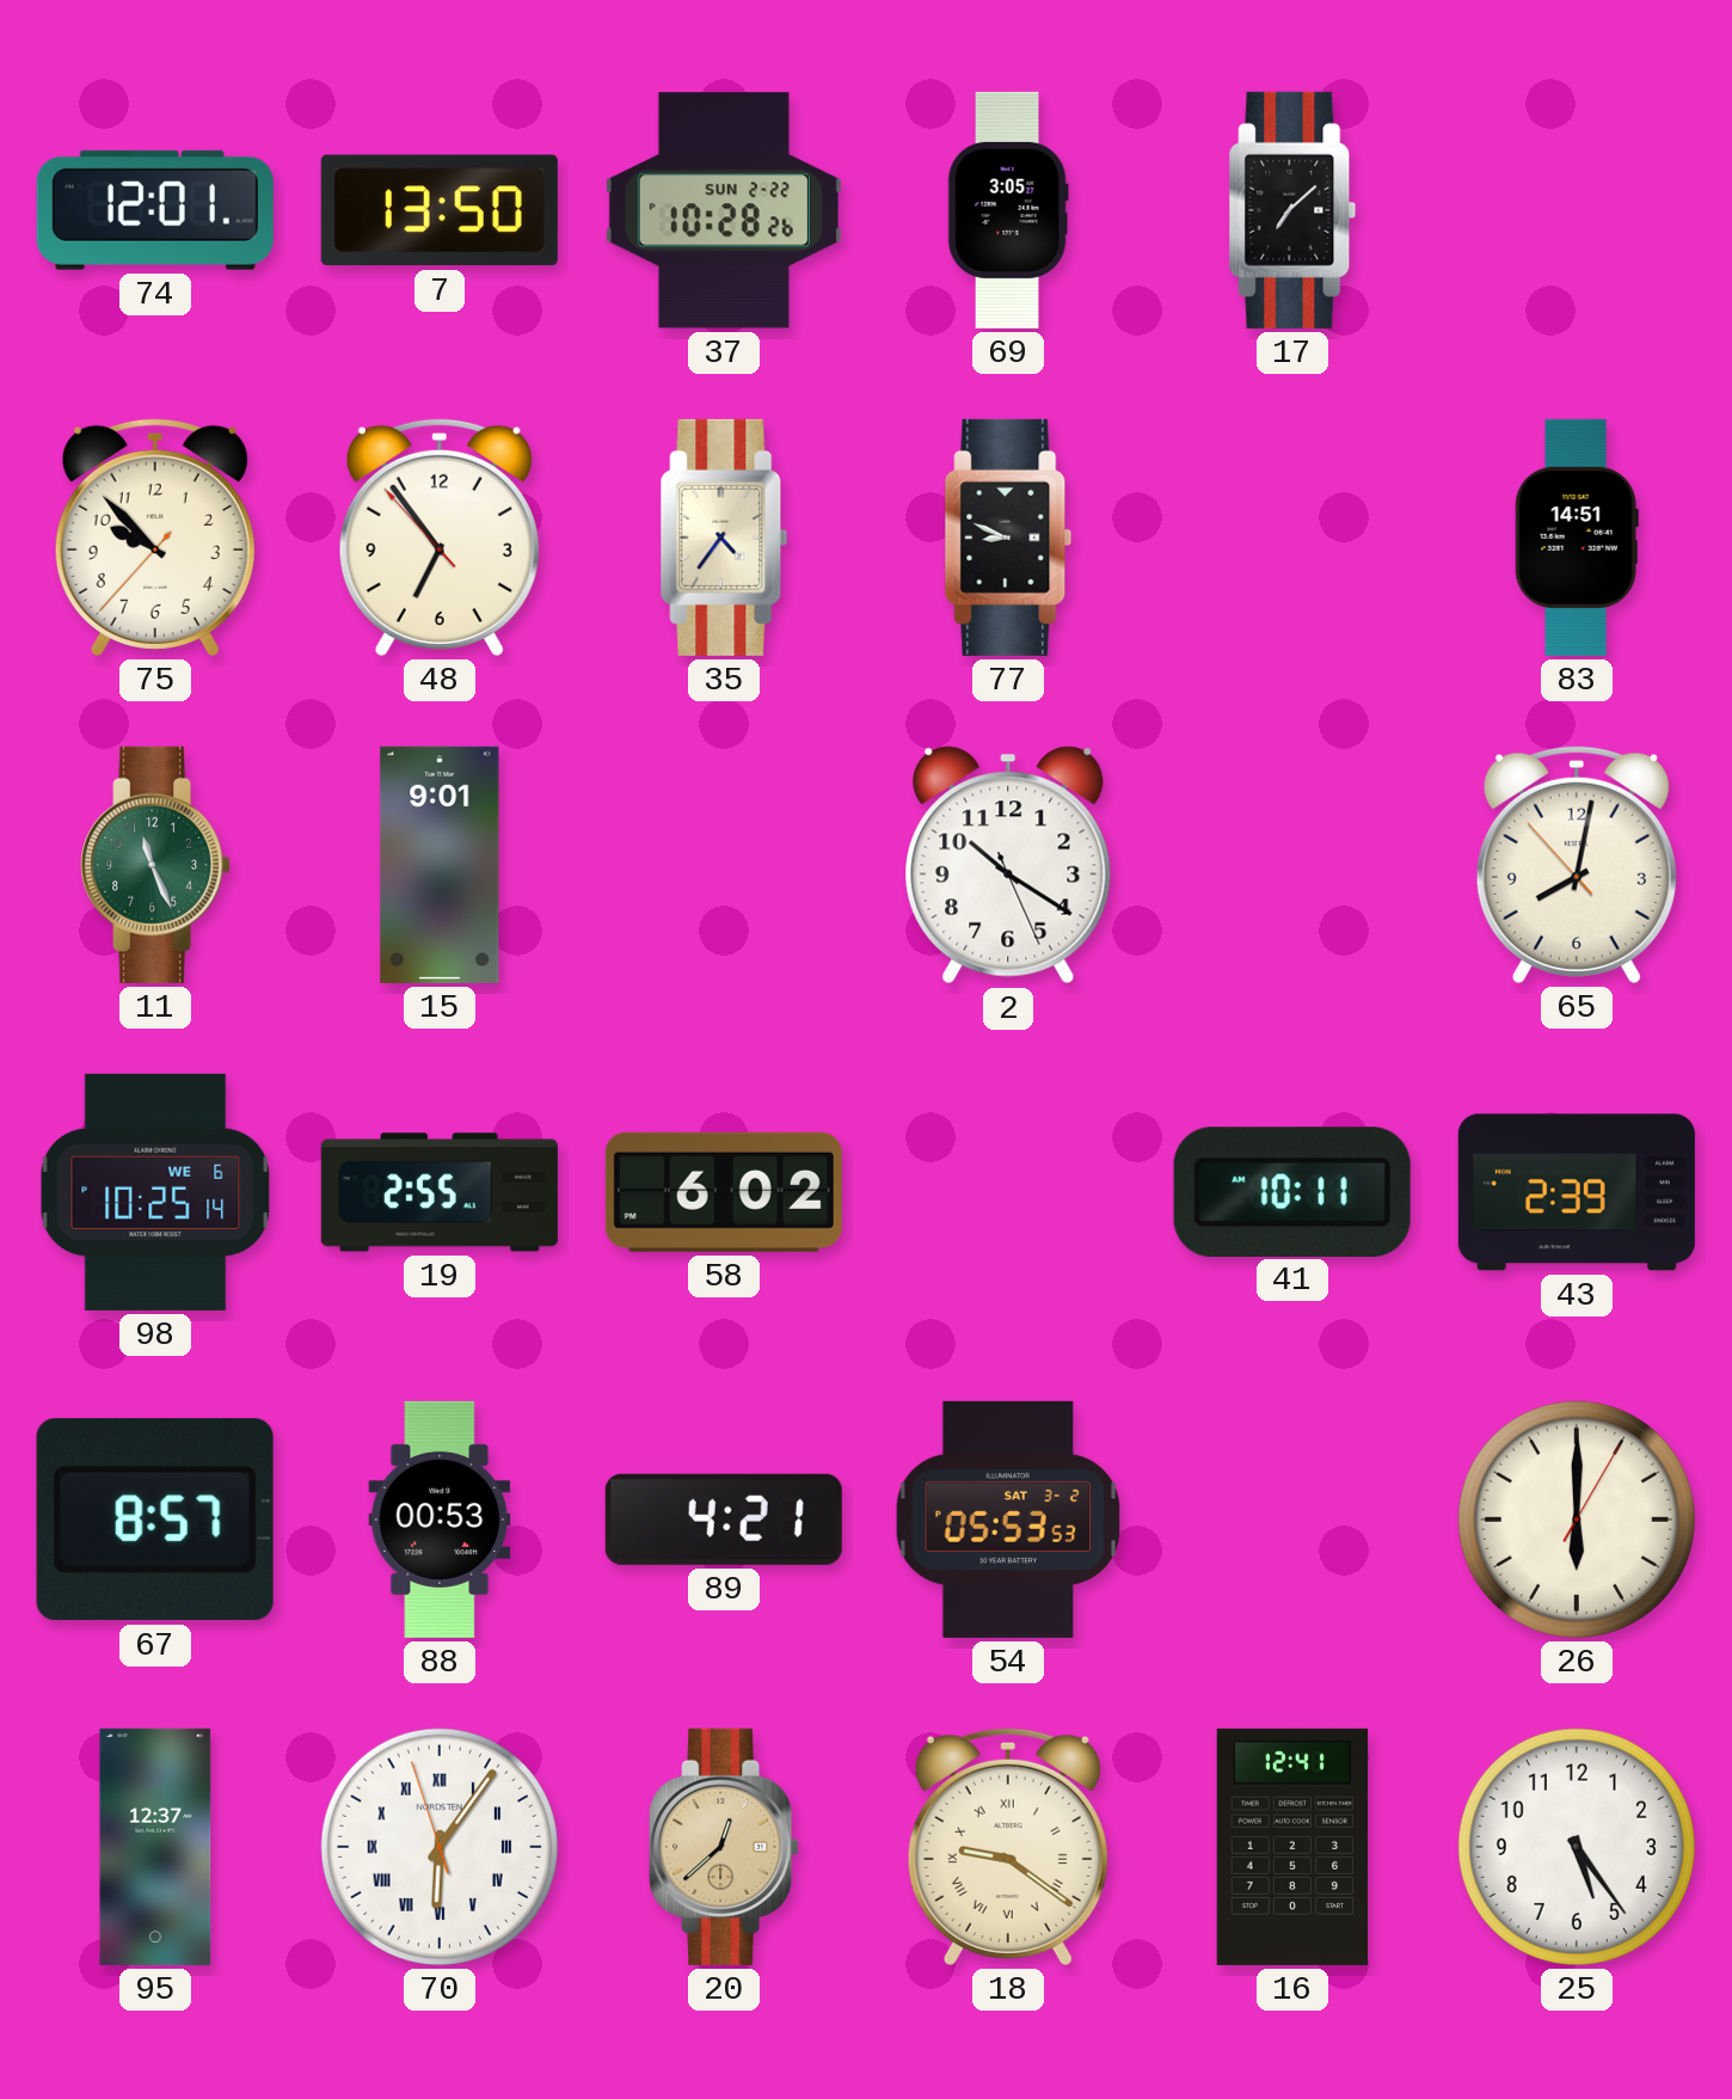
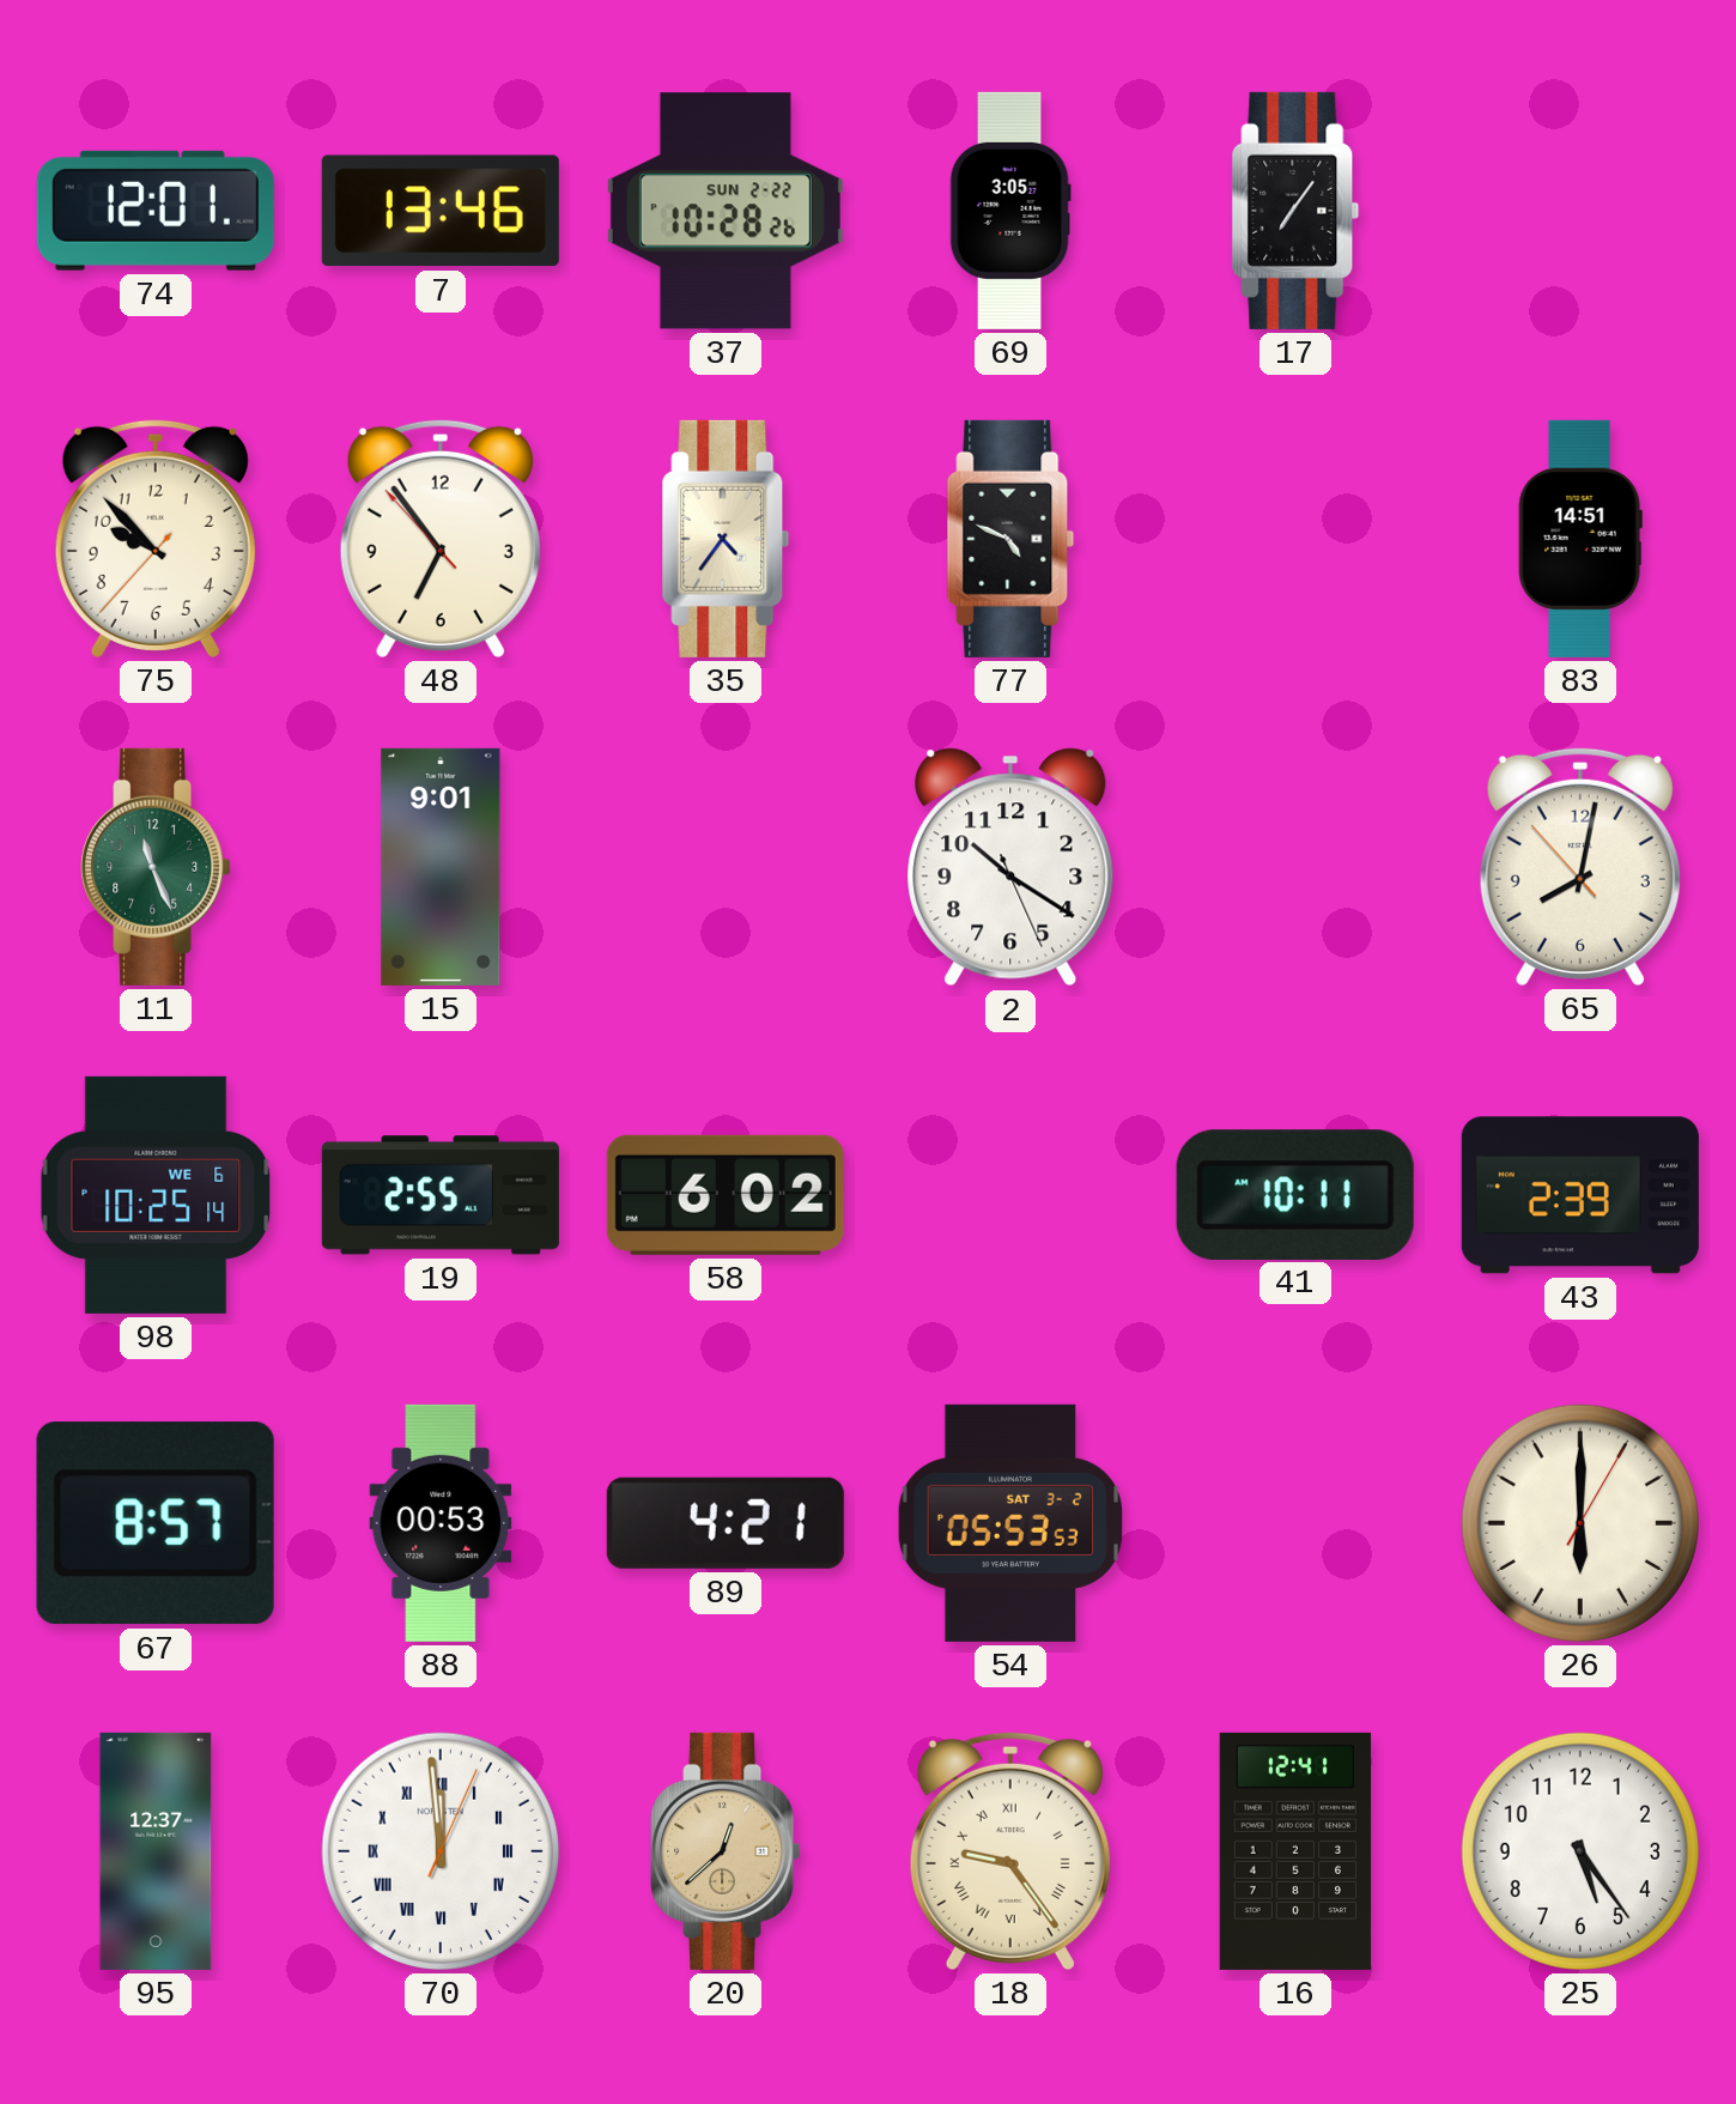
7: 13:50 -> 13:46 (441, 211)
17: 7:08 -> 7:06 (1295, 211)
77: 8:49 -> 4:49 (1010, 539)
70: 6:05 -> 11:59 (441, 1851)
18: 9:21 -> 9:24 (1010, 1850)
